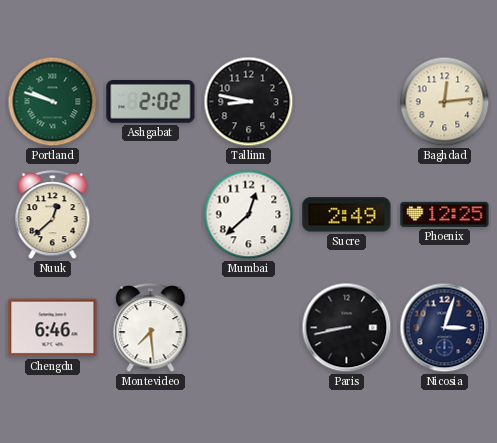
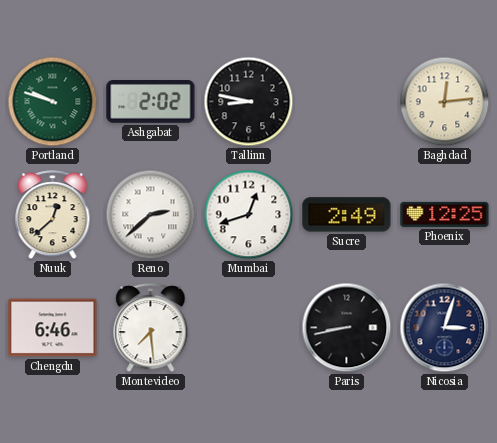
Reno: none -> 2:38 (151, 215)
Mumbai: 12:38 -> 12:42 (249, 215)
